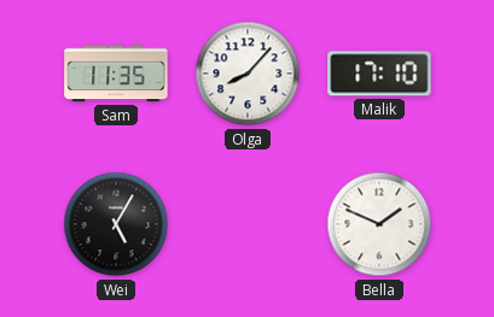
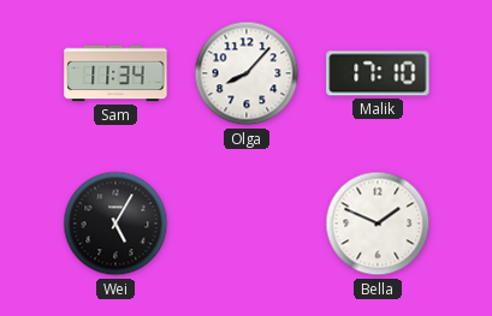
Sam: 11:35 -> 11:34 (115, 73)
